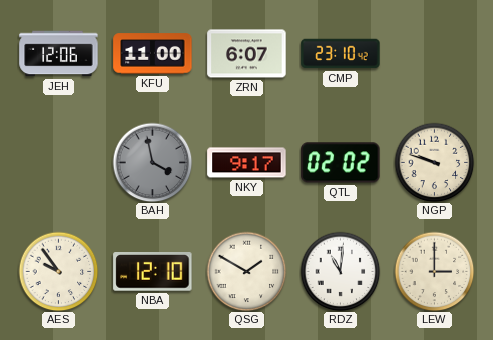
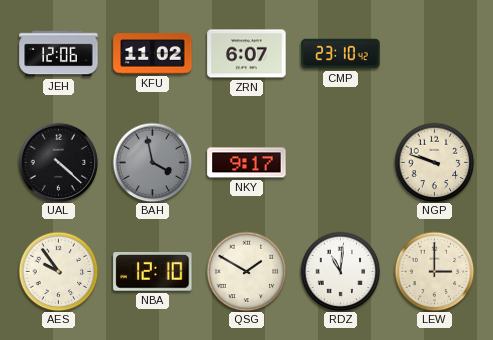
KFU: 11:00 -> 11:02 (153, 54)
UAL: none -> 4:22 (58, 162)
QTL: 02:02 -> none (341, 163)
